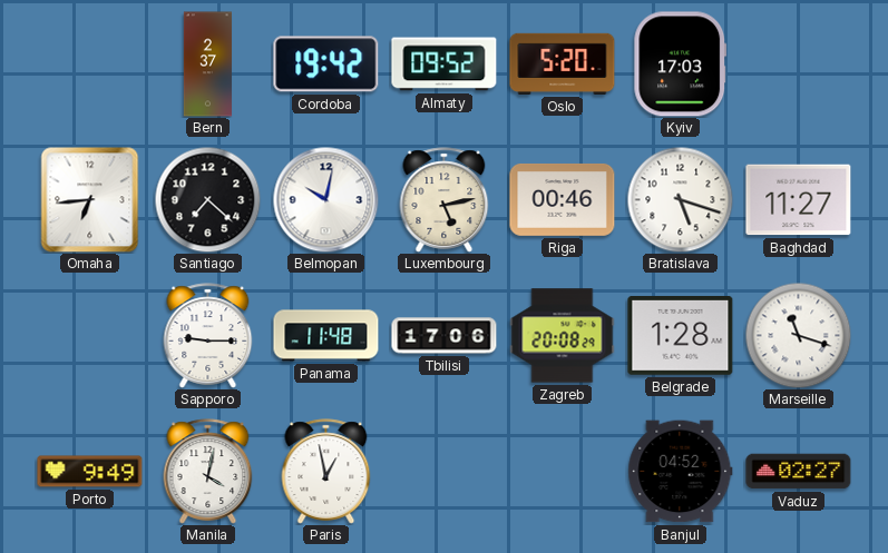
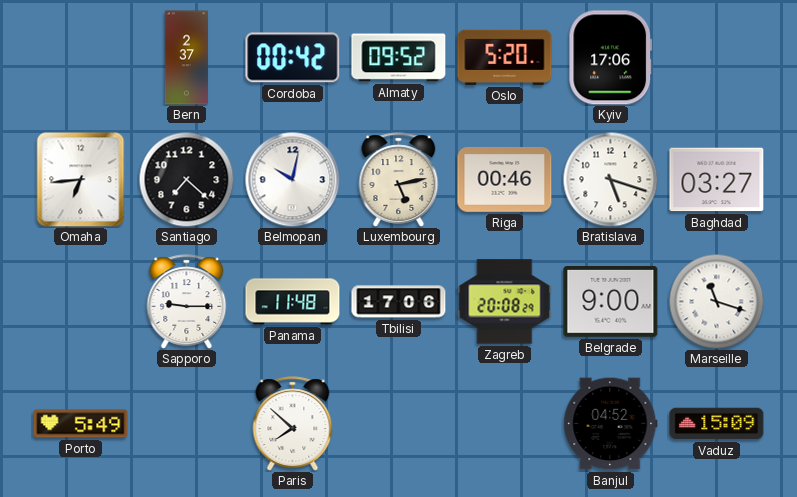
Cordoba: 19:42 -> 00:42 (293, 58)
Kyiv: 17:03 -> 17:06 (611, 58)
Baghdad: 11:27 -> 03:27 (717, 180)
Belgrade: 1:28 -> 9:00 (611, 302)
Porto: 9:49 -> 5:49 (81, 424)
Manila: 4:02 -> none (208, 472)
Paris: 12:58 -> 7:52 (293, 424)
Vaduz: 02:27 -> 15:09 (717, 424)
